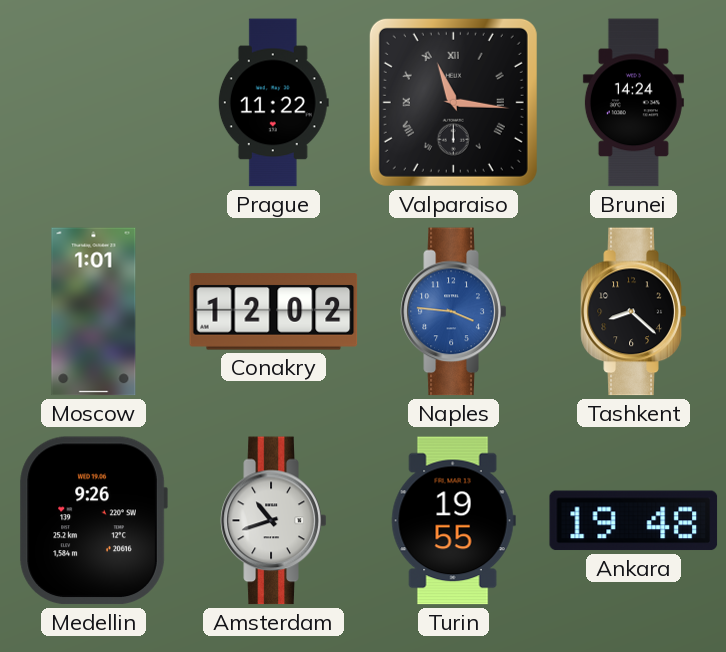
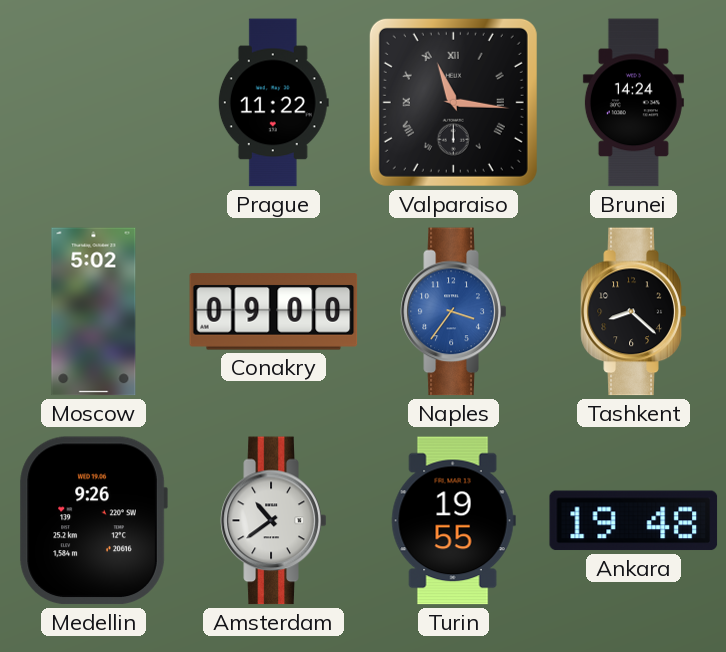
Moscow: 1:01 -> 5:02 (94, 312)
Conakry: 12:02 -> 09:00 (274, 312)
Naples: 3:46 -> 3:36 (454, 312)
Amsterdam: 10:42 -> 10:39 (274, 521)
